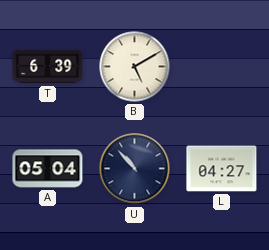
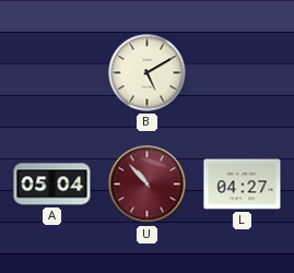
T: 6:39 -> none (48, 67)
U dial: navy -> burgundy (148, 185)
